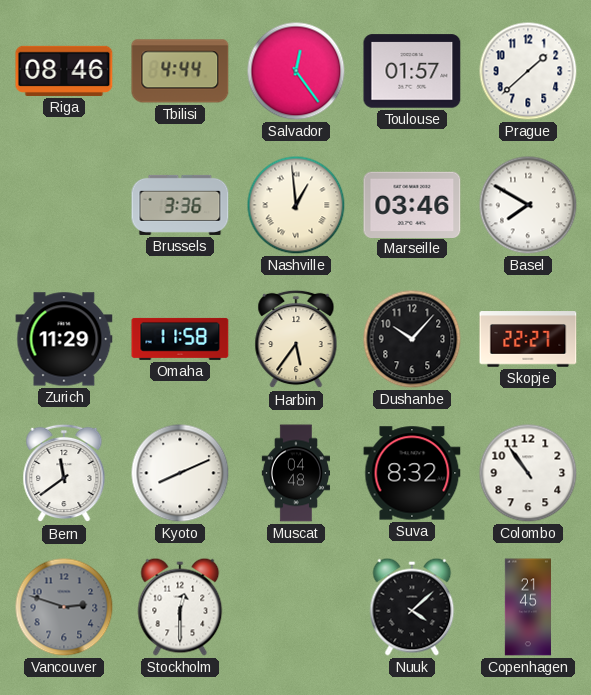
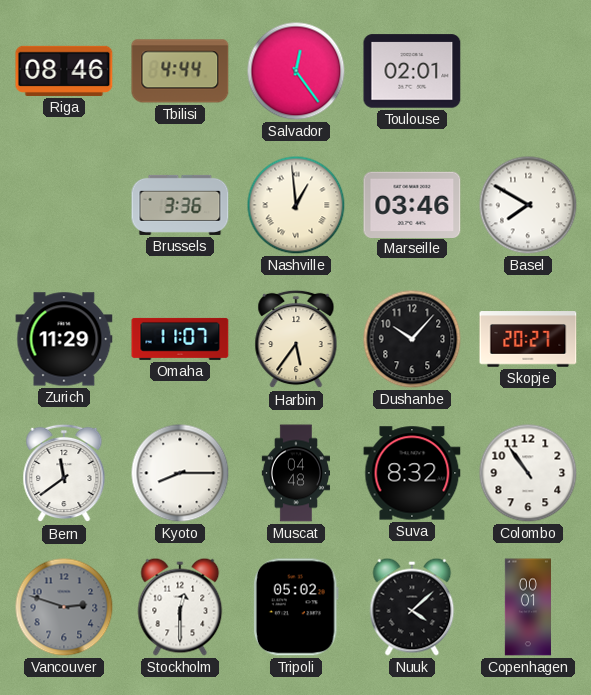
Toulouse: 01:57 -> 02:01 (412, 71)
Prague: 1:38 -> none (528, 71)
Omaha: 11:58 -> 11:07 (180, 339)
Skopje: 22:27 -> 20:27 (528, 339)
Kyoto: 8:11 -> 8:15 (180, 473)
Tripoli: none -> 05:02 (296, 607)
Copenhagen: 21:45 -> 00:01 (527, 607)
